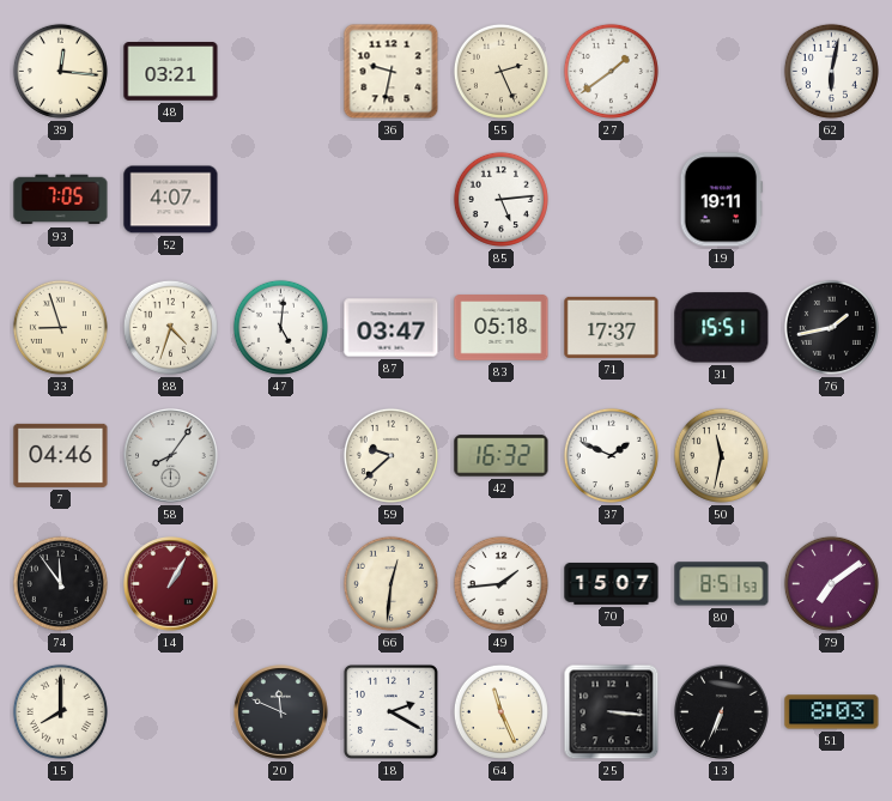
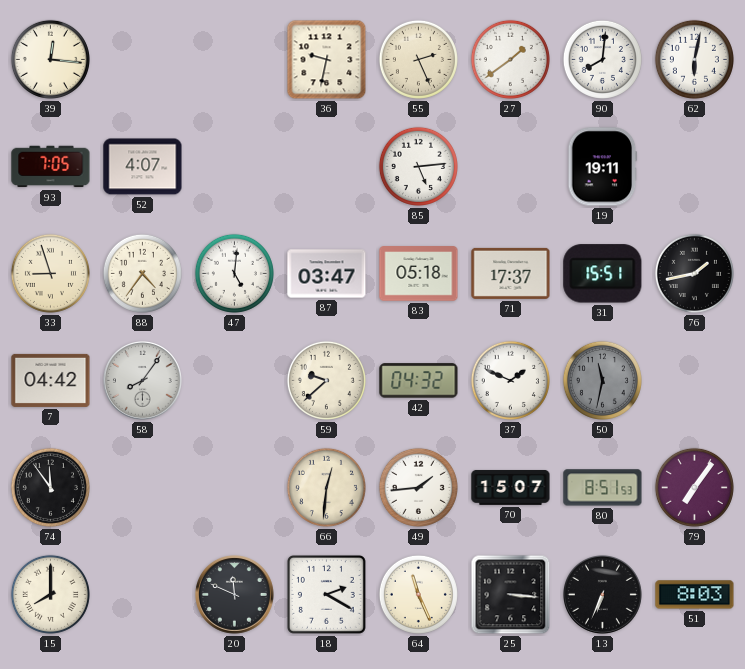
48: 03:21 -> none (171, 72)
90: none -> 8:01 (602, 59)
88: 4:33 -> 4:36 (142, 273)
7: 04:46 -> 04:42 (51, 380)
42: 16:32 -> 04:32 (419, 381)
50 dial: cream -> grey (602, 380)
14: 1:05 -> none (171, 584)
79: 7:09 -> 7:06 (694, 487)
